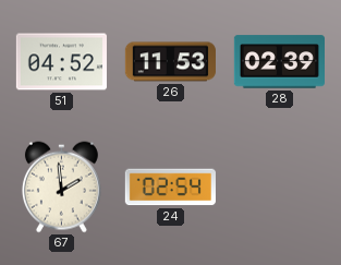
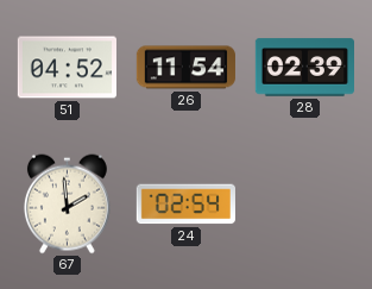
26: 11:53 -> 11:54 (185, 68)
